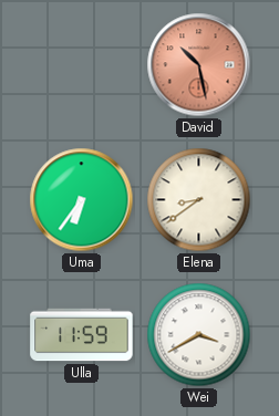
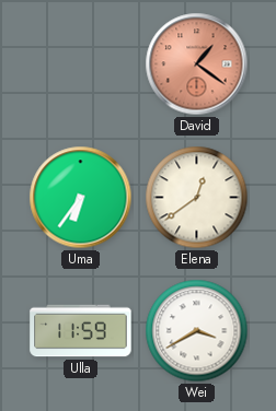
David: 10:28 -> 1:21 (197, 64)
Elena: 8:39 -> 12:39 (197, 198)
